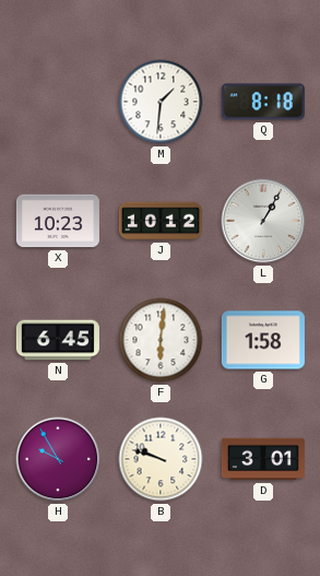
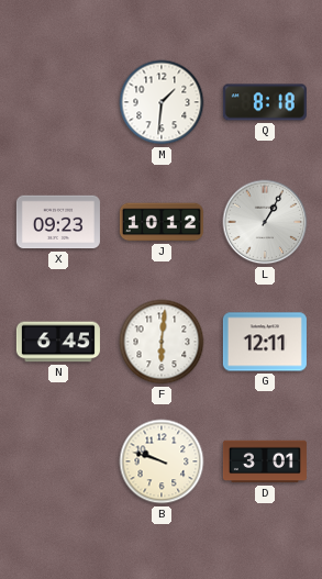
X: 10:23 -> 09:23 (58, 222)
G: 1:58 -> 12:11 (265, 342)
H: 9:55 -> none (58, 459)
